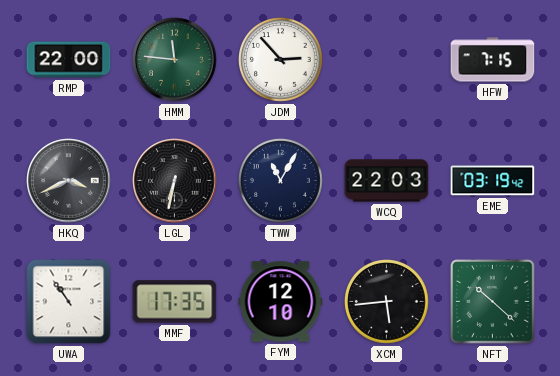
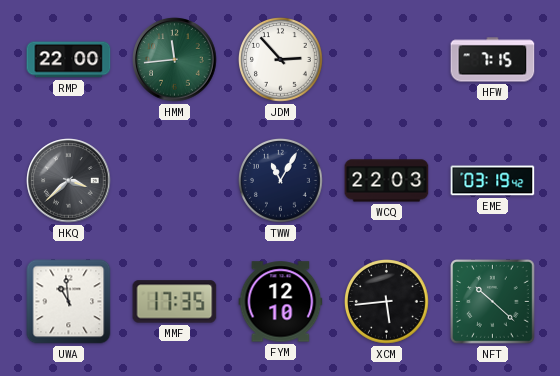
HMM: 11:46 -> 11:44 (175, 60)
HKQ: 3:41 -> 3:38 (69, 181)
LGL: 6:32 -> none (175, 181)
UWA: 10:54 -> 10:59 (69, 302)
